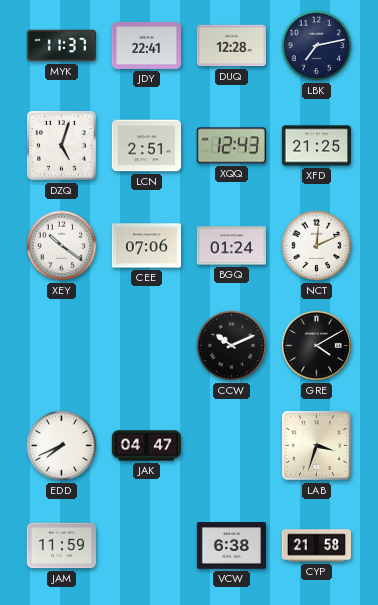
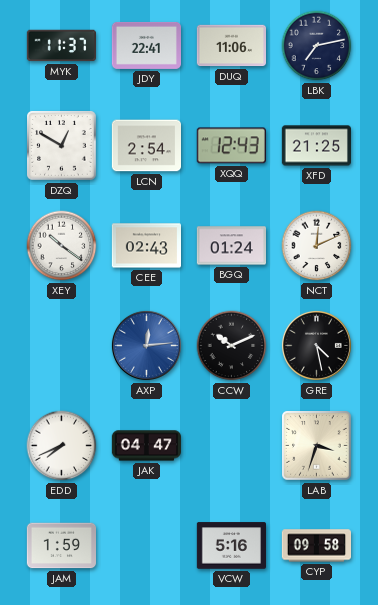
DUQ: 12:28 -> 11:06 (231, 46)
DZQ: 5:03 -> 12:50 (62, 146)
LCN: 2:51 -> 2:54 (146, 146)
CEE: 07:06 -> 02:43 (146, 246)
AXP: none -> 12:14 (146, 345)
GRE: 4:10 -> 4:28 (316, 345)
JAM: 11:59 -> 1:59 (61, 546)
VCW: 6:38 -> 5:16 (231, 546)
CYP: 21:58 -> 09:58 (316, 546)
